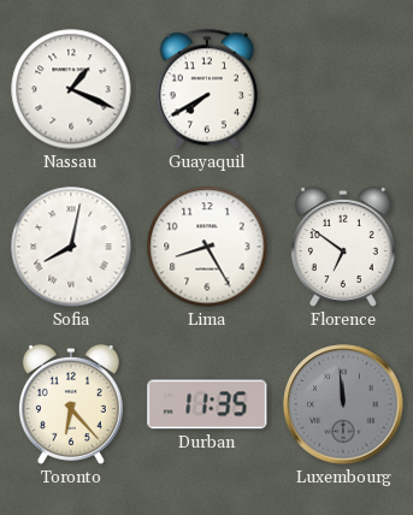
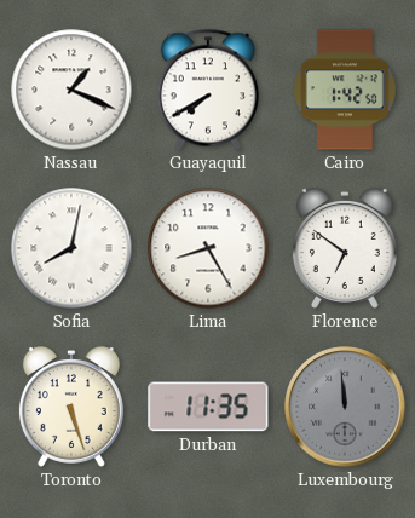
Cairo: none -> 1:42 (345, 90)
Toronto: 6:23 -> 5:27 (71, 407)
